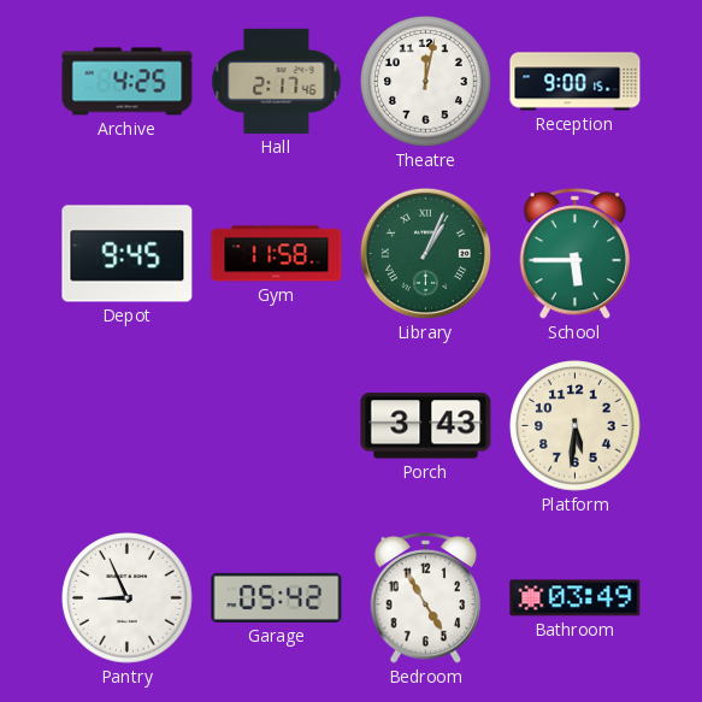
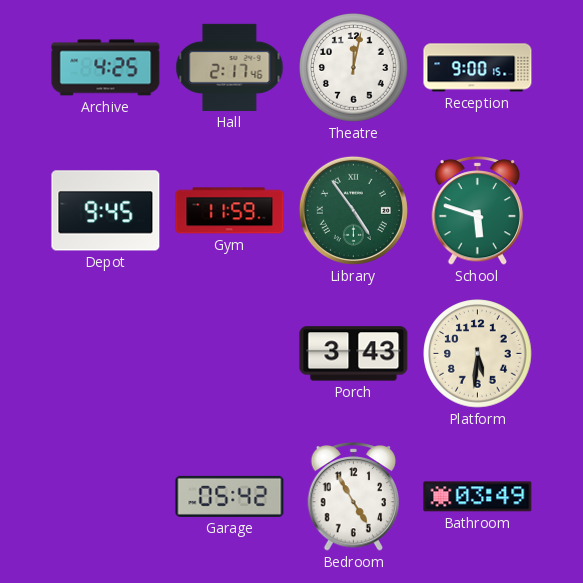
Gym: 11:58 -> 11:59 (230, 211)
Library: 1:04 -> 4:54 (353, 210)
School: 5:45 -> 5:48 (478, 211)
Pantry: 8:56 -> none (128, 598)
